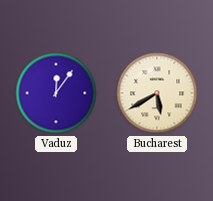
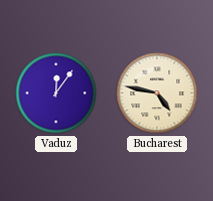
Bucharest: 5:40 -> 4:47 (157, 93)
